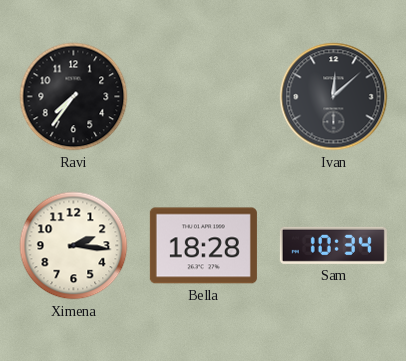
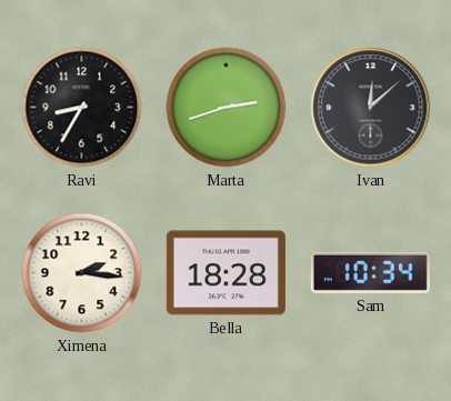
Ravi: 7:36 -> 8:35 (82, 108)
Marta: none -> 2:42 (227, 108)
